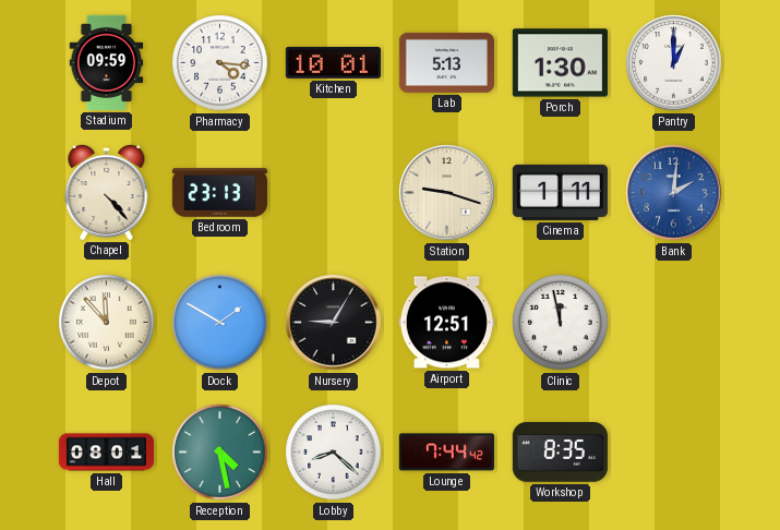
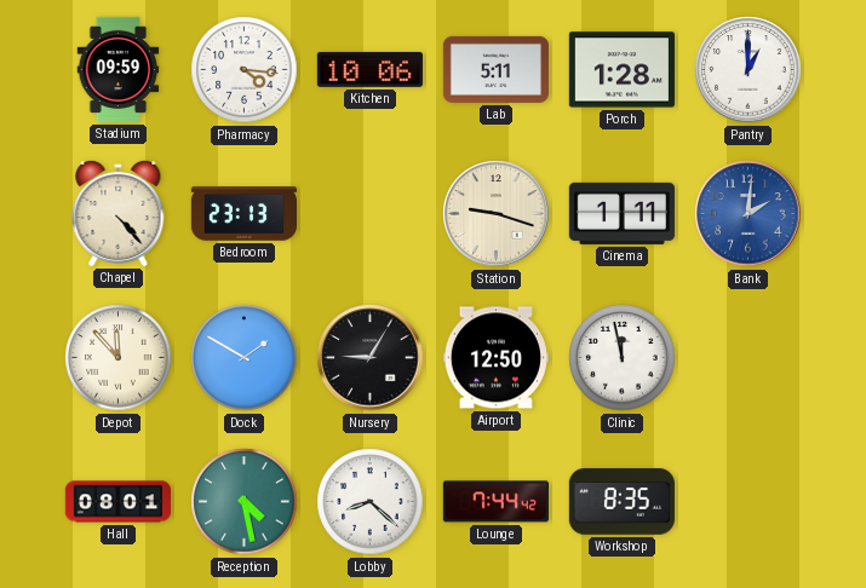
Kitchen: 10:01 -> 10:06 (369, 69)
Lab: 5:13 -> 5:11 (495, 69)
Porch: 1:30 -> 1:28 (621, 70)
Airport: 12:51 -> 12:50 (495, 358)
